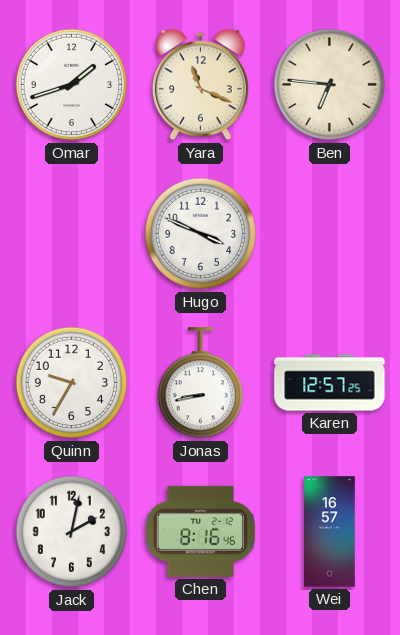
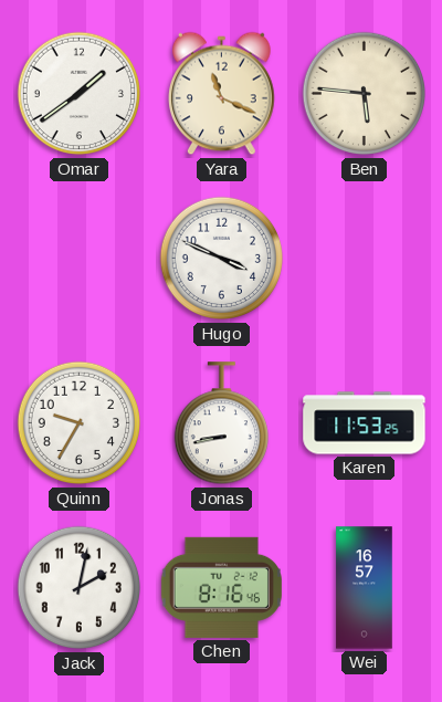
Omar: 1:42 -> 1:39 (80, 94)
Ben: 6:46 -> 5:46 (365, 94)
Karen: 12:57 -> 11:53 (365, 423)
